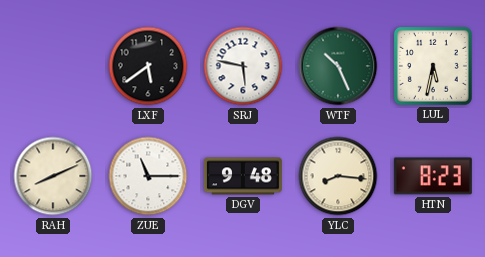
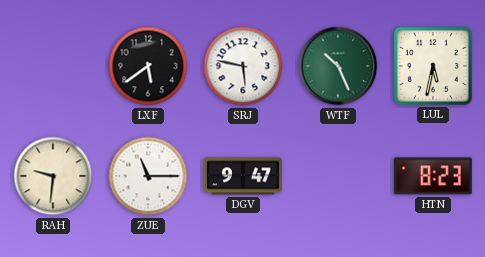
RAH: 8:11 -> 9:31 (53, 176)
DGV: 9:48 -> 9:47 (243, 176)
YLC: 8:16 -> none (338, 176)
